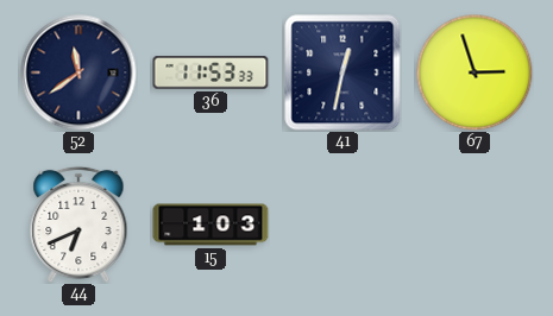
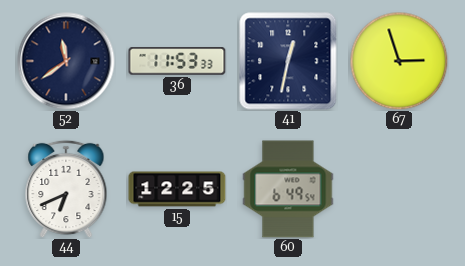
15: 1:03 -> 12:25 (177, 189)
60: none -> 6:49 (288, 189)
